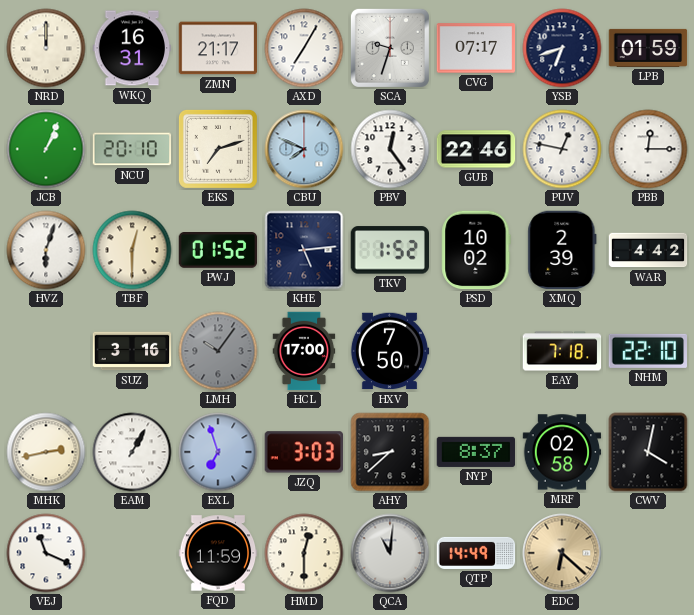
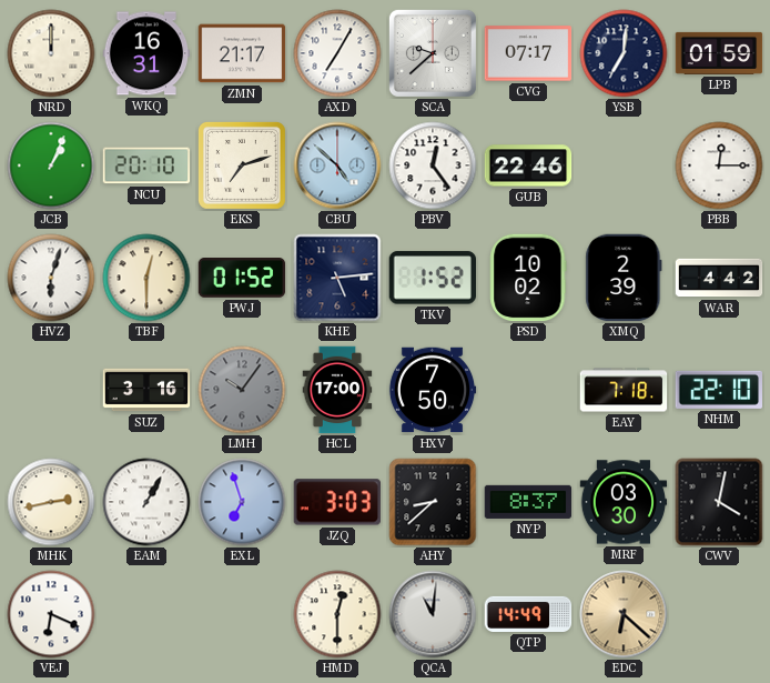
SCA: 9:33 -> 9:38 (433, 53)
YSB: 6:42 -> 7:01 (624, 53)
CBU: 7:49 -> 4:52 (337, 165)
PUV: 12:47 -> none (562, 149)
MRF: 02:58 -> 03:30 (624, 502)
VEJ: 11:19 -> 6:19 (51, 614)
FQD: 11:59 -> none (218, 553)
